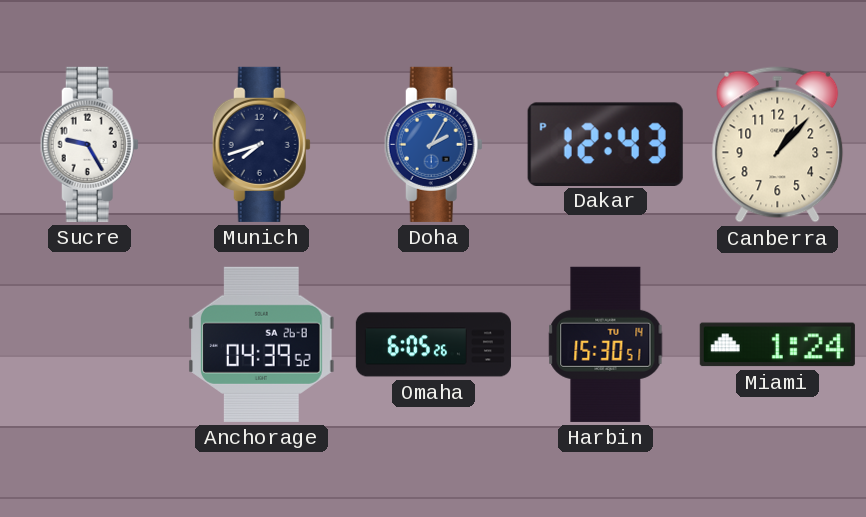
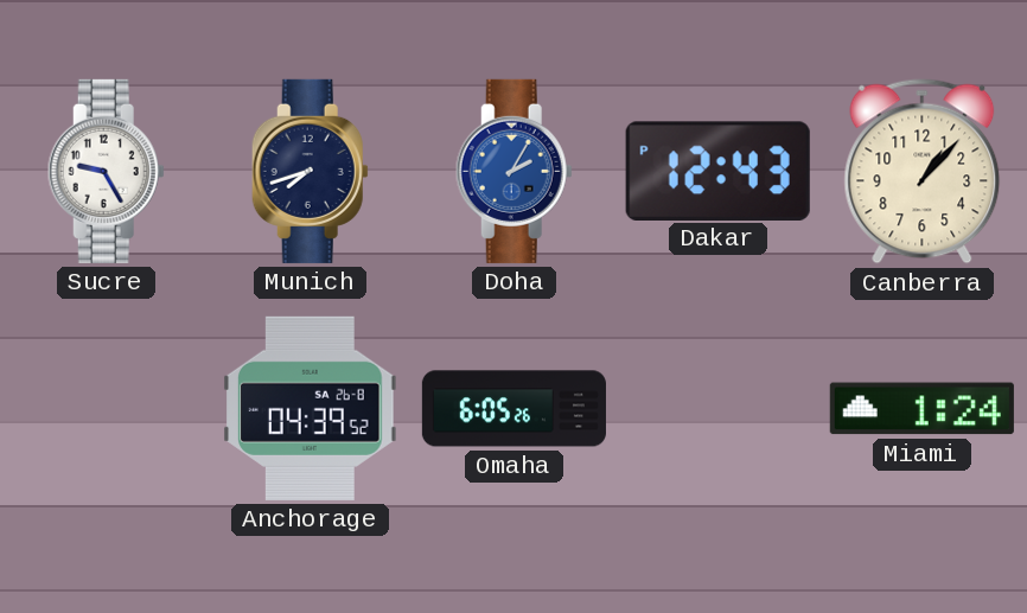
Harbin: 15:30 -> none (606, 344)
